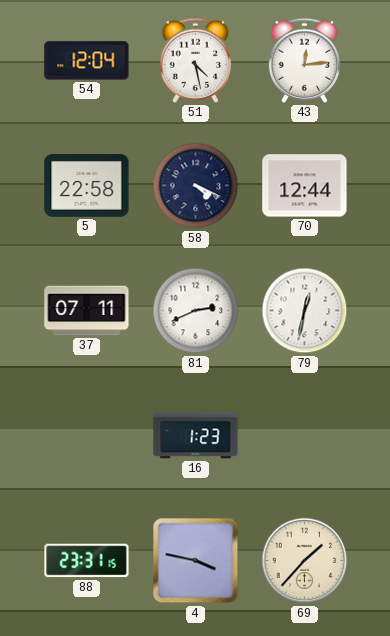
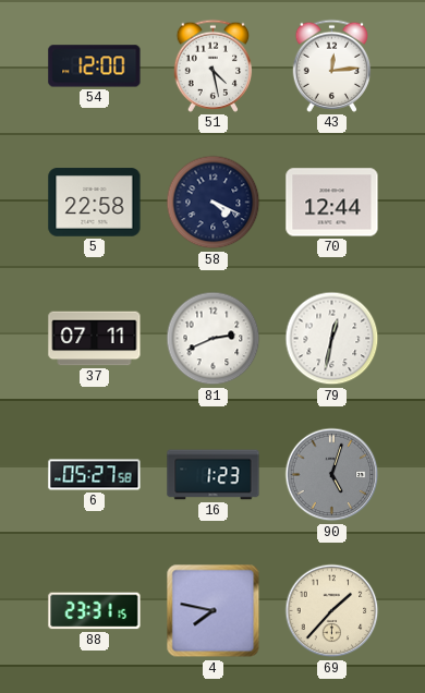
54: 12:04 -> 12:00 (95, 66)
6: none -> 05:27 (95, 475)
90: none -> 5:03 (332, 475)
4: 3:47 -> 7:47 (214, 611)
